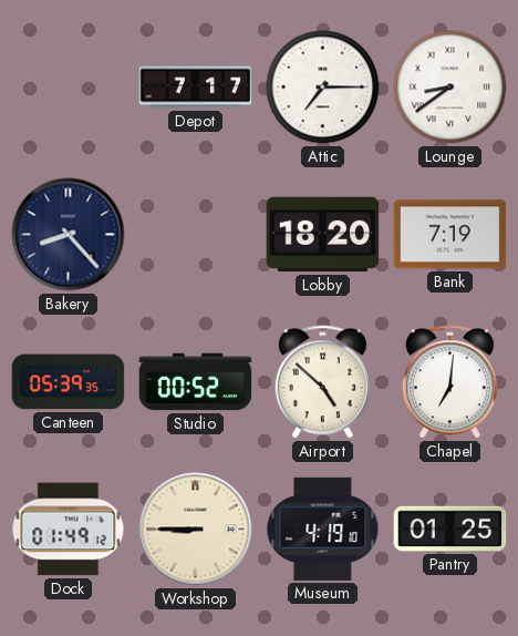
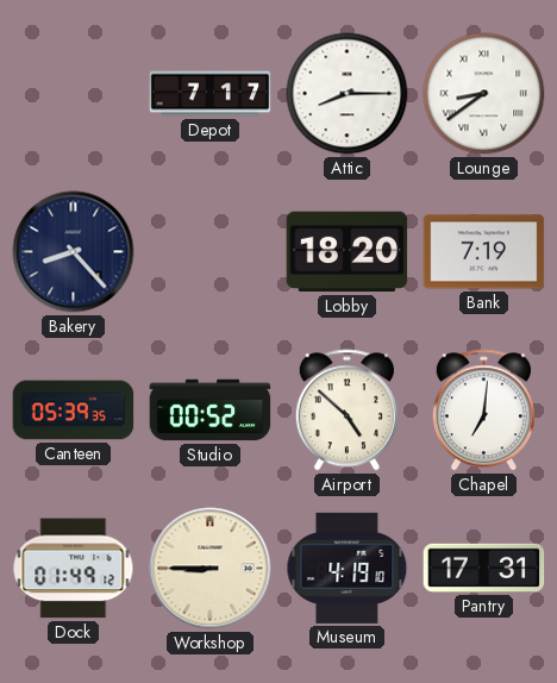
Attic: 7:15 -> 8:15 (348, 94)
Pantry: 01:25 -> 17:31 (484, 568)
